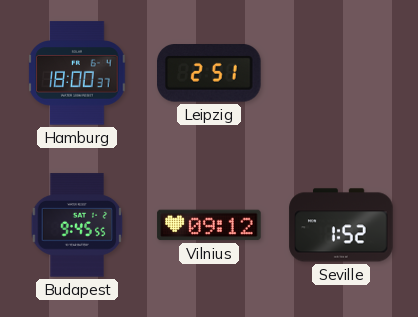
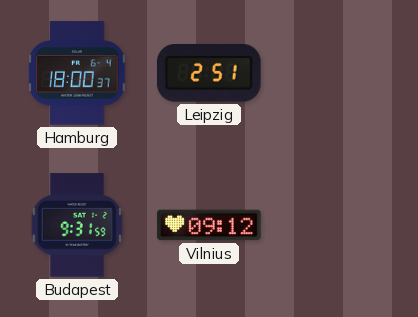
Budapest: 9:45 -> 9:31 (77, 225)
Seville: 1:52 -> none (341, 225)
